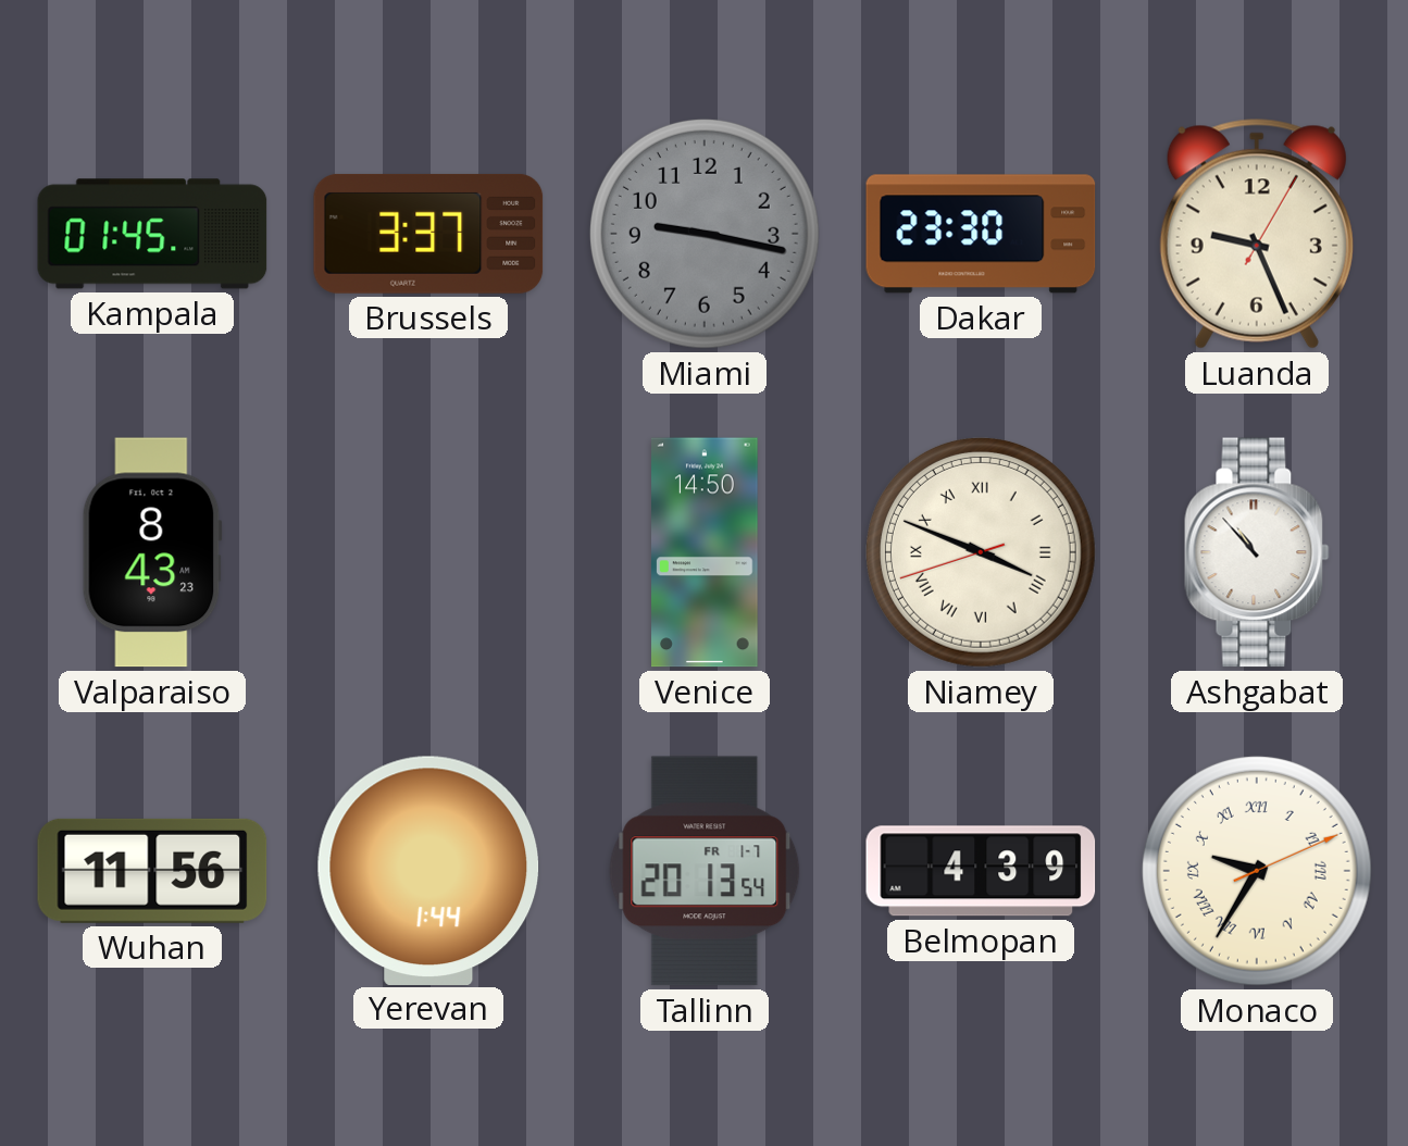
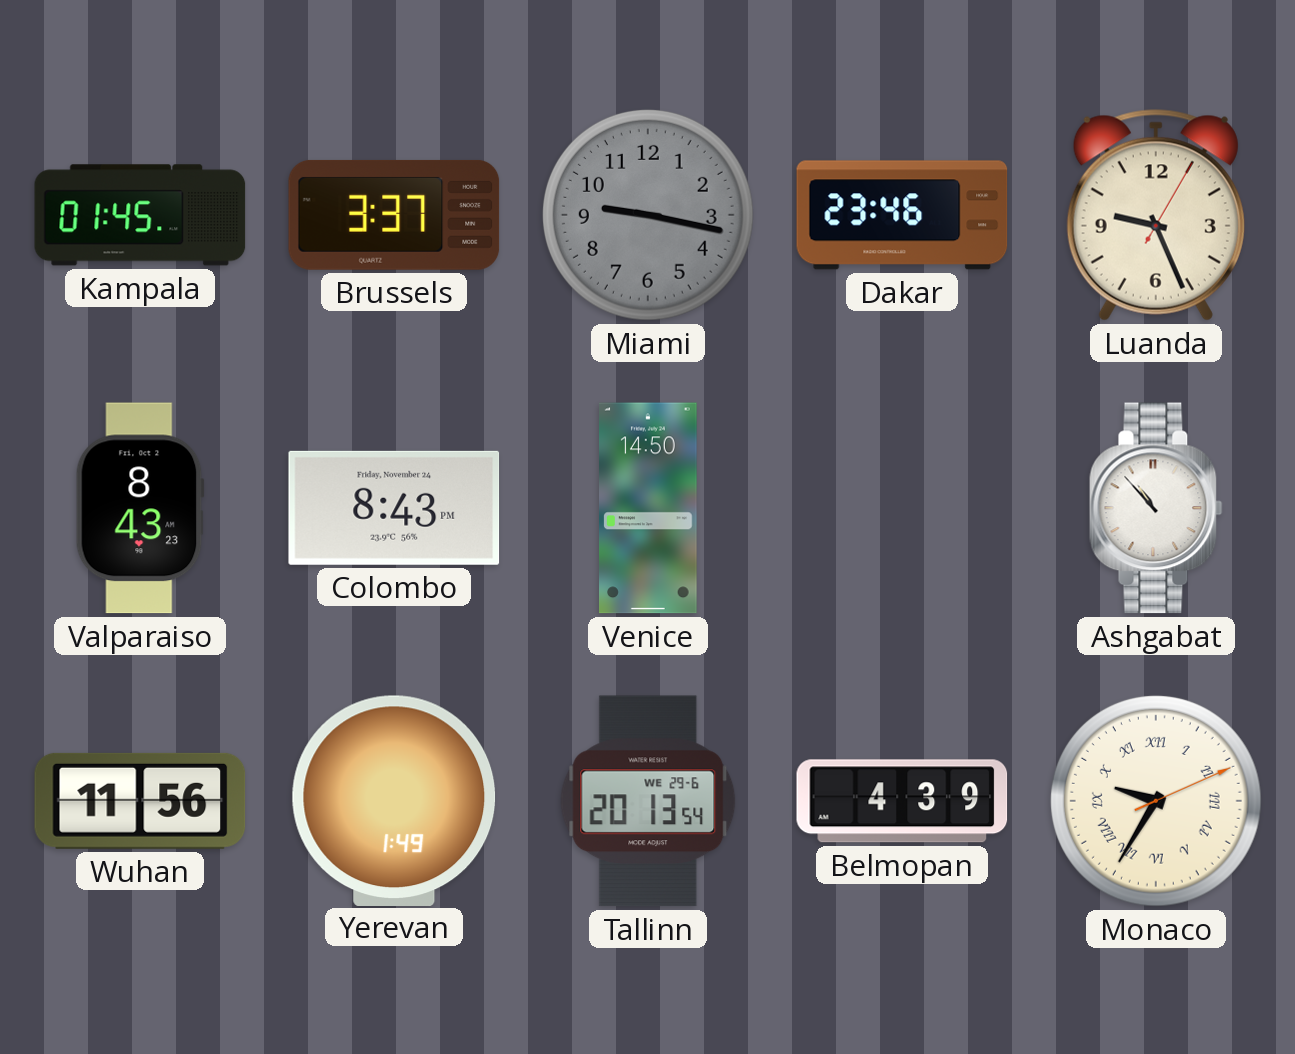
Dakar: 23:30 -> 23:46 (902, 215)
Colombo: none -> 8:43 (394, 508)
Niamey: 3:48 -> none (981, 552)
Yerevan: 1:44 -> 1:49 (394, 800)
Tallinn date: FR 1-7 -> WE 29-6 (648, 801)
